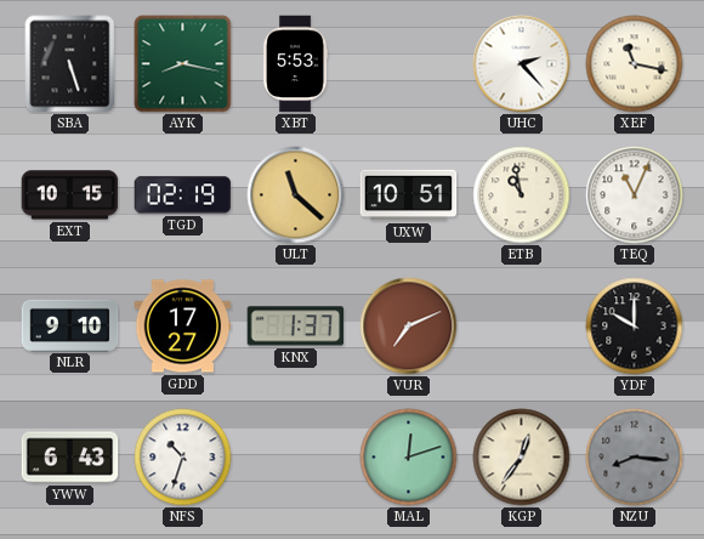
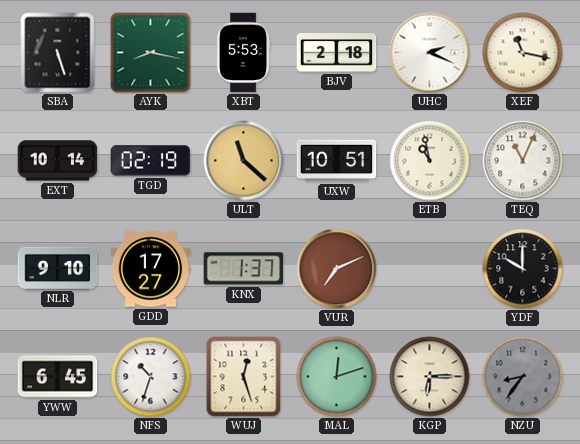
BJV: none -> 2:18 (337, 53)
UHC: 2:23 -> 2:19 (430, 53)
EXT: 10:15 -> 10:14 (58, 161)
YWW: 6:43 -> 6:45 (58, 377)
WUJ: none -> 12:27 (244, 377)
KGP: 12:36 -> 6:15 (430, 377)
NZU: 8:16 -> 8:36 (523, 377)
